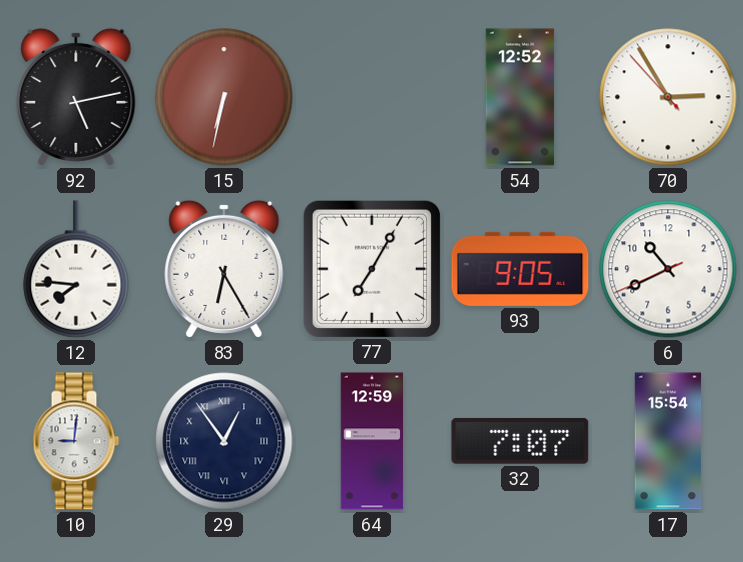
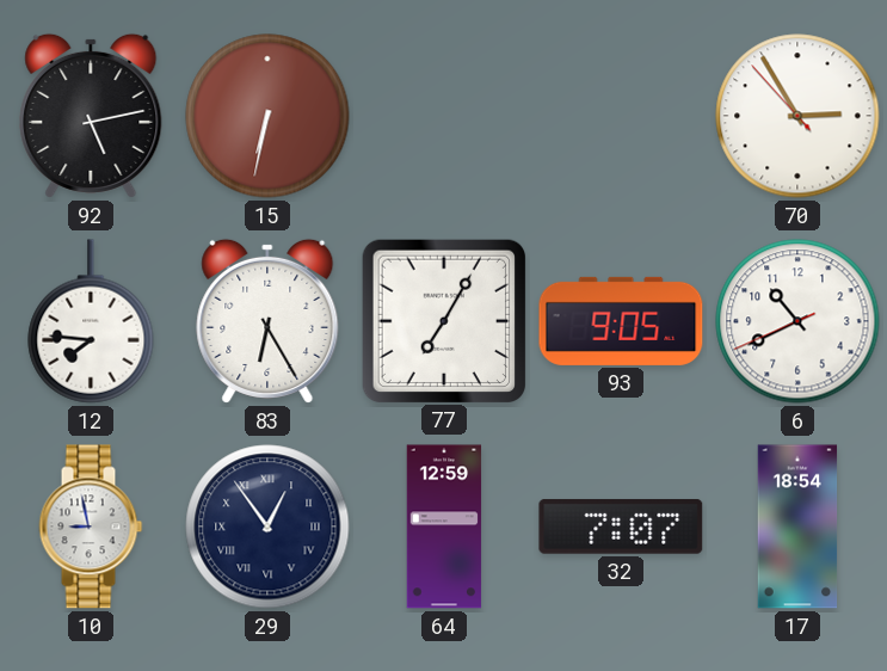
54: 12:52 -> none (520, 97)
10: 9:01 -> 8:58 (91, 527)
17: 15:54 -> 18:54 (797, 527)
